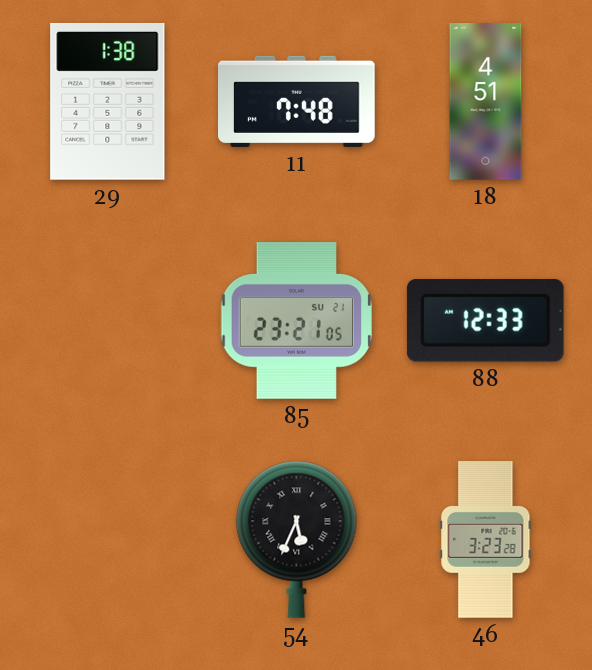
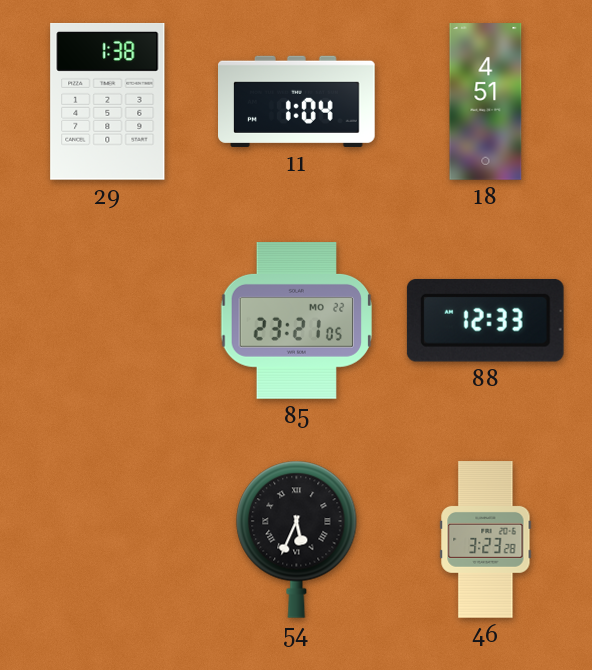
11: 7:48 -> 1:04 (297, 101)
85 date: SU 21 -> MO 22 (297, 321)
